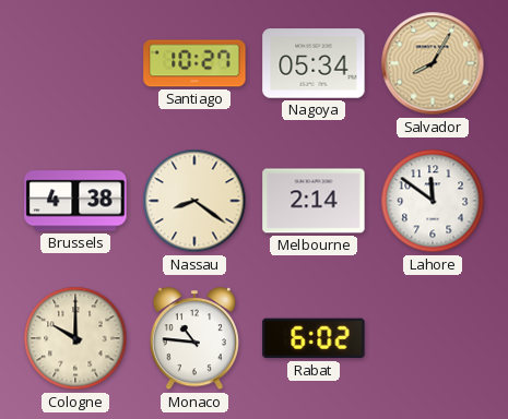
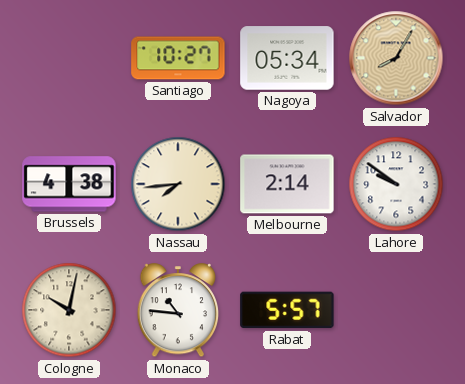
Nassau: 8:21 -> 7:44 (178, 184)
Lahore: 11:51 -> 9:51 (396, 184)
Cologne: 10:00 -> 10:02 (69, 310)
Rabat: 6:02 -> 5:57 (287, 310)
